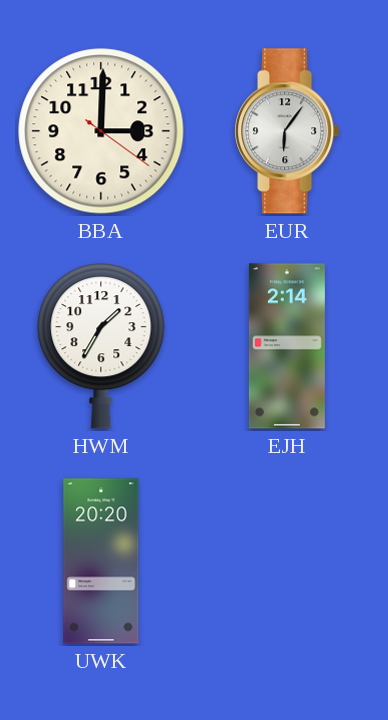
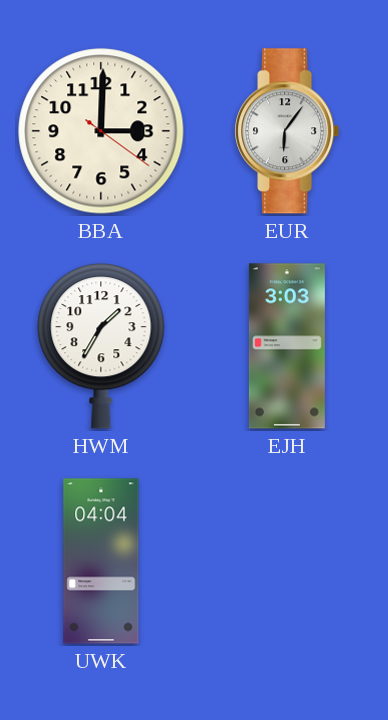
EJH: 2:14 -> 3:03 (287, 346)
UWK: 20:20 -> 04:04 (101, 561)
